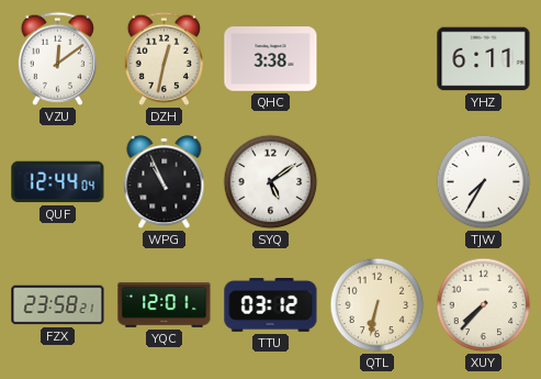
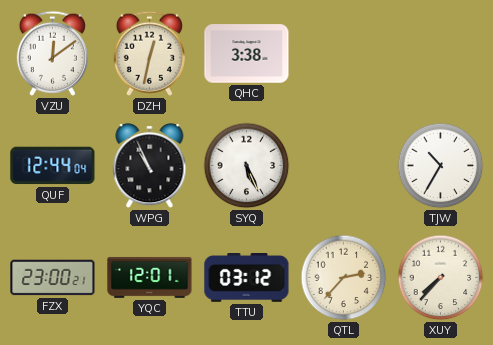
YHZ: 6:11 -> none (484, 59)
SYQ: 5:09 -> 5:26 (247, 166)
TJW: 7:35 -> 10:35 (441, 166)
FZX: 23:58 -> 23:00 (53, 278)
QTL: 6:32 -> 2:37 (344, 278)
